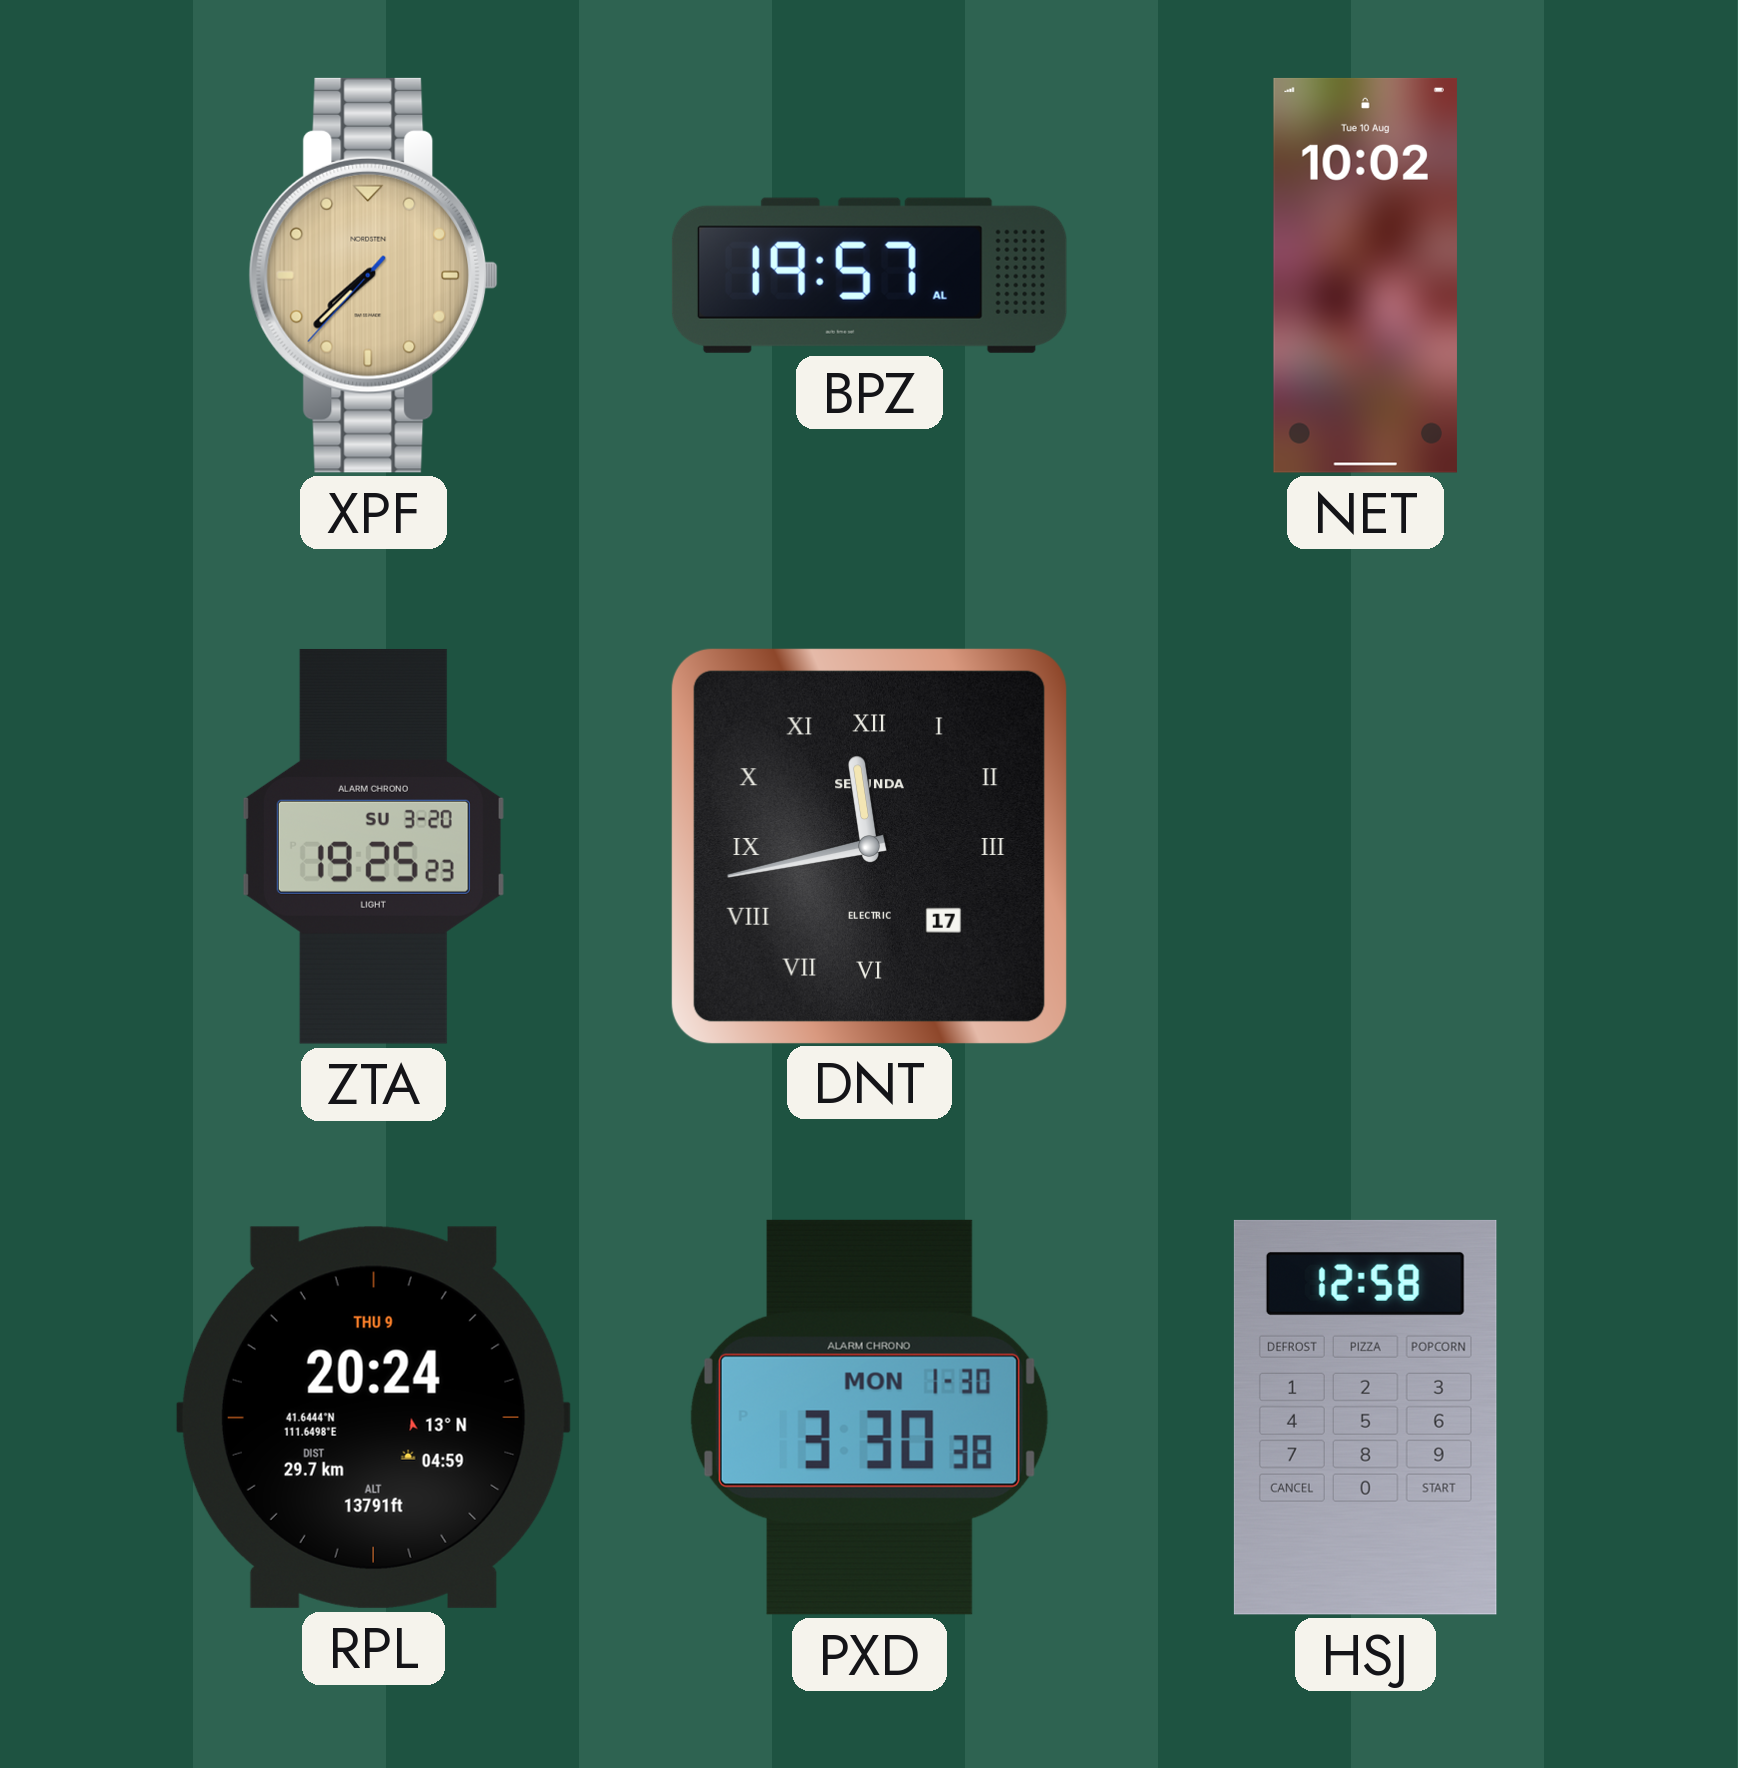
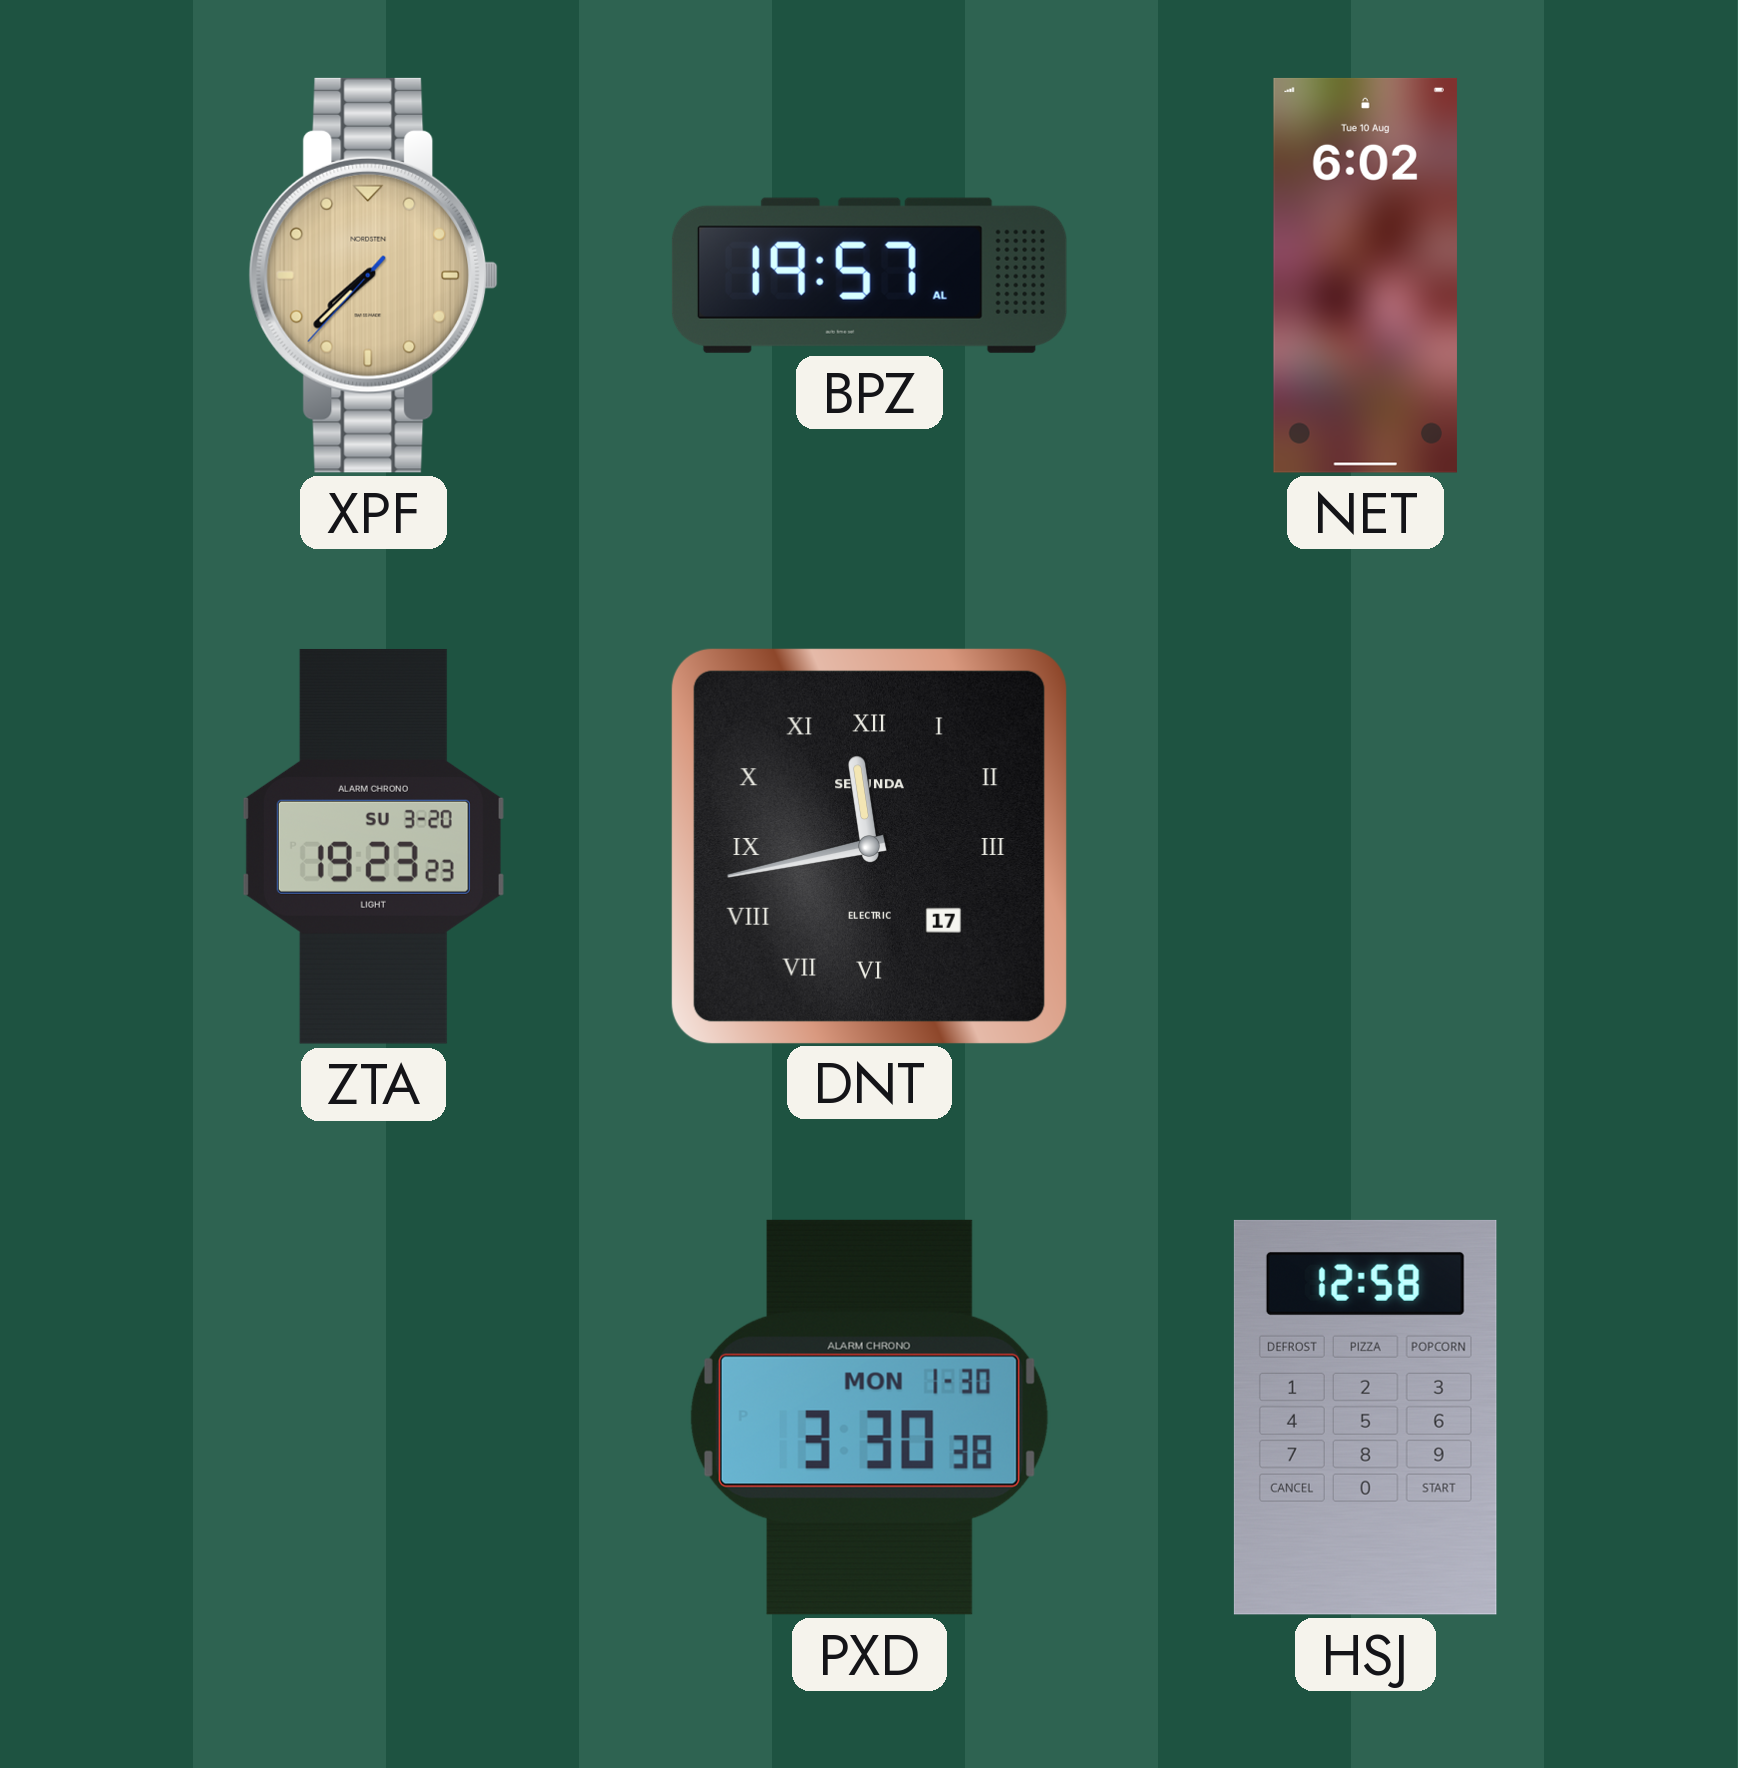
NET: 10:02 -> 6:02 (1365, 275)
ZTA: 19:25 -> 19:23 (373, 846)
RPL: 20:24 -> none (373, 1417)
